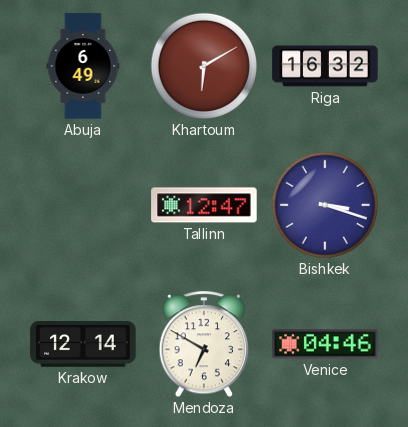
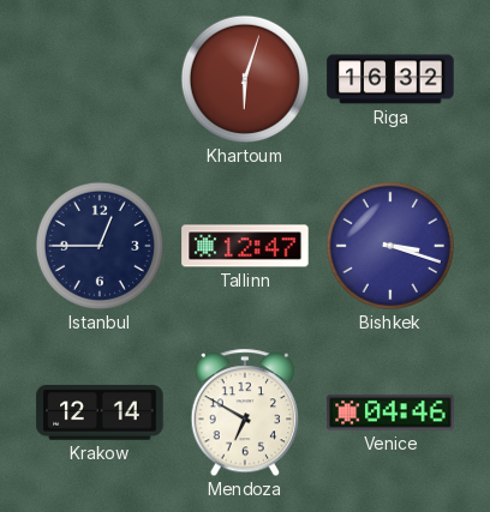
Abuja: 6:49 -> none (83, 66)
Khartoum: 6:10 -> 6:03 (245, 79)
Istanbul: none -> 12:45 (100, 246)
